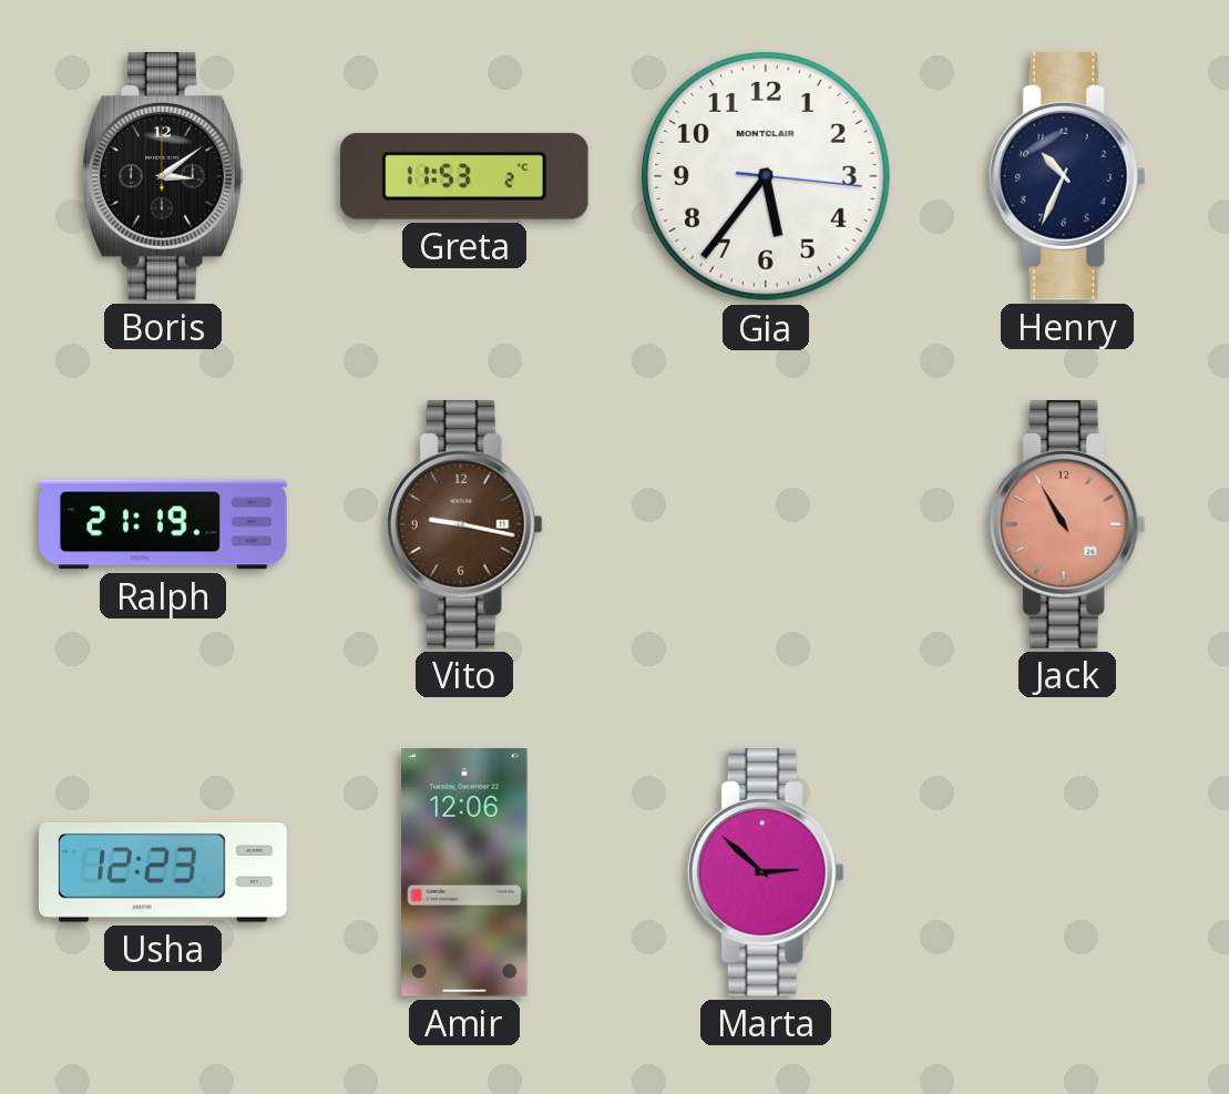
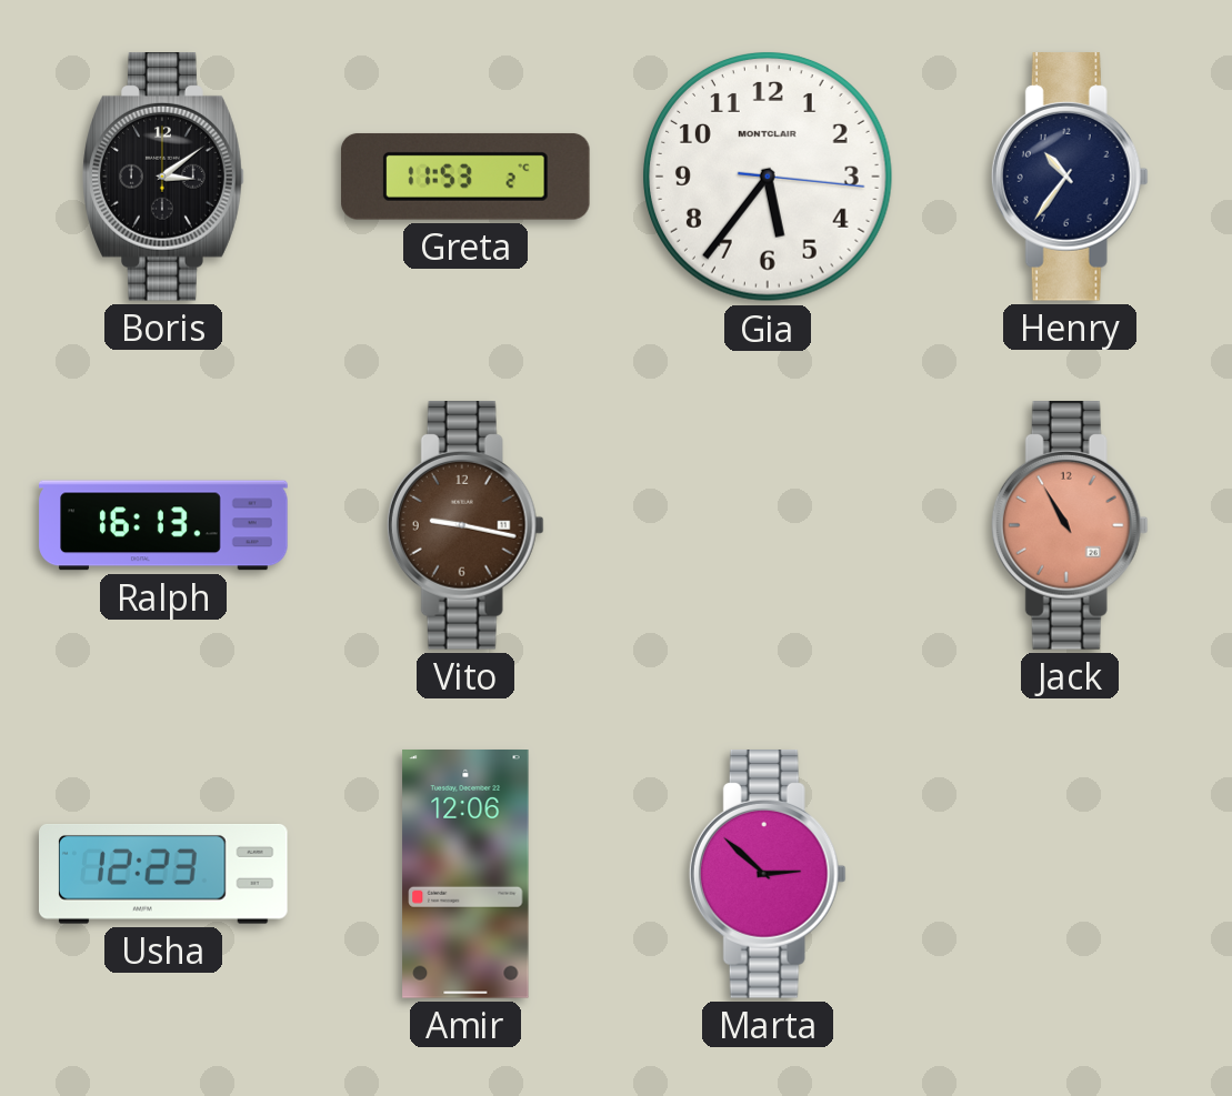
Henry: 10:34 -> 10:36 (1070, 178)
Ralph: 21:19 -> 16:13 (163, 525)
